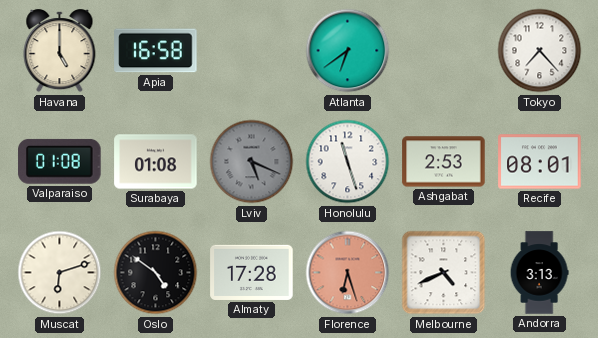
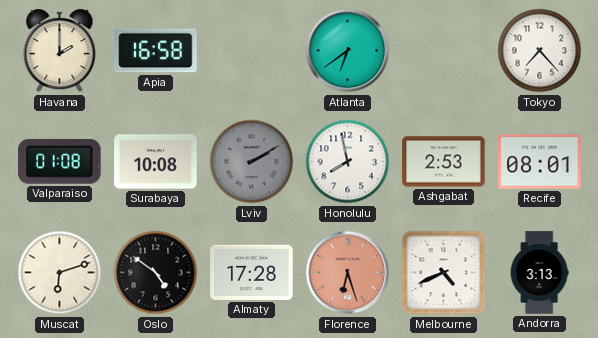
Havana: 5:00 -> 2:00 (60, 51)
Surabaya: 01:08 -> 10:08 (156, 162)
Lviv: 5:19 -> 2:10 (252, 162)
Honolulu: 11:27 -> 7:58 (348, 162)
